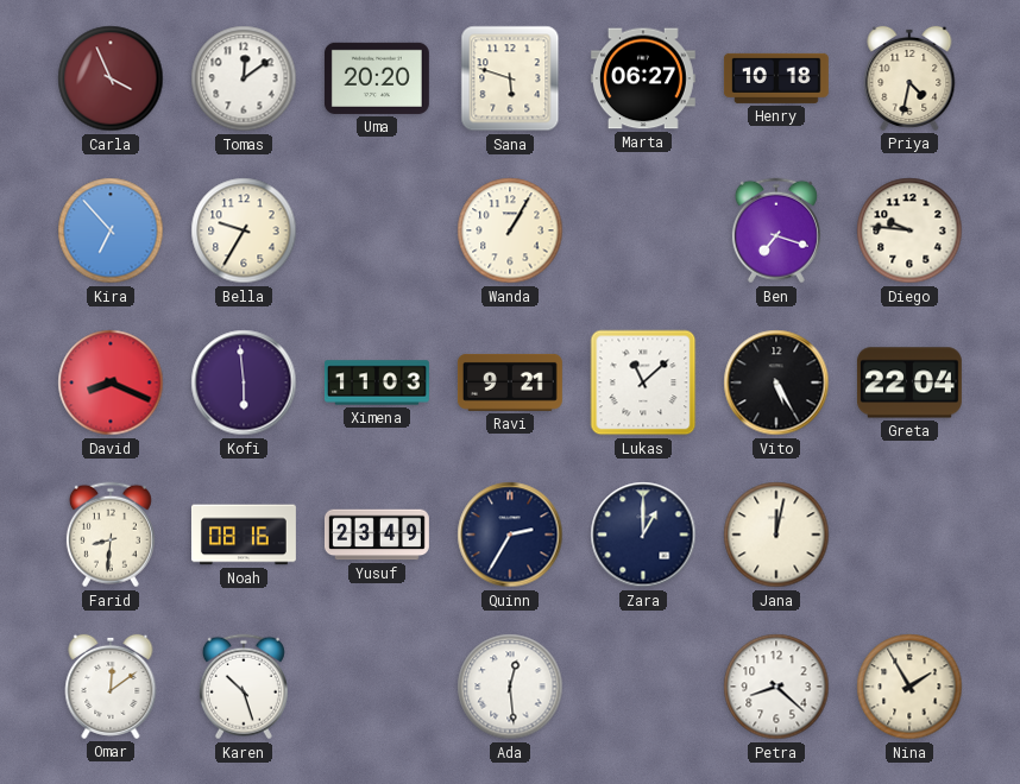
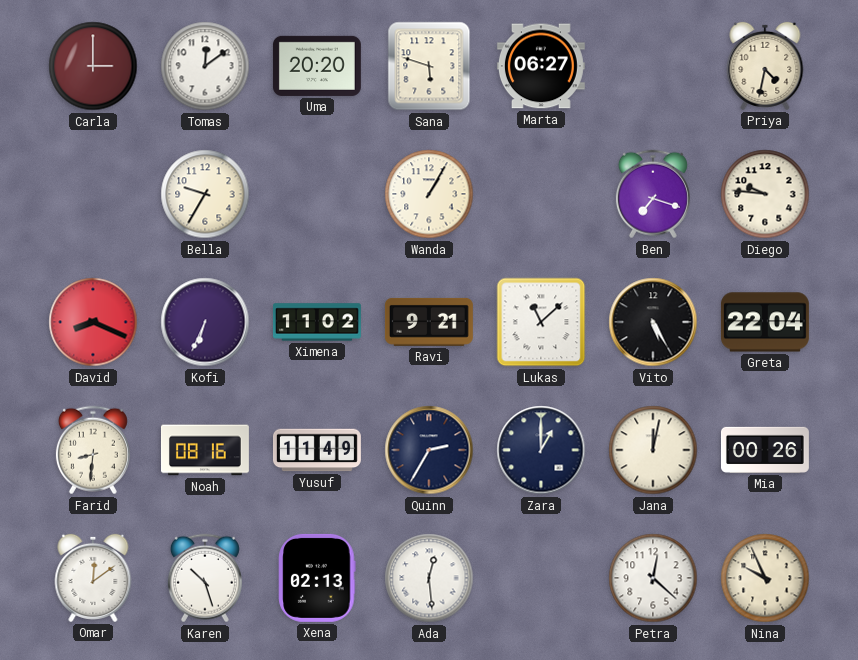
Carla: 3:56 -> 3:00 (93, 66)
Henry: 10:18 -> none (776, 78)
Kira: 6:53 -> none (111, 230)
Kofi: 5:59 -> 6:34 (205, 322)
Ximena: 11:03 -> 11:02 (317, 322)
Yusuf: 23:49 -> 11:49 (317, 450)
Mia: none -> 00:26 (765, 450)
Xena: none -> 02:13 (317, 578)
Petra: 8:22 -> 12:22 (653, 578)
Nina: 1:55 -> 9:56 (765, 578)
